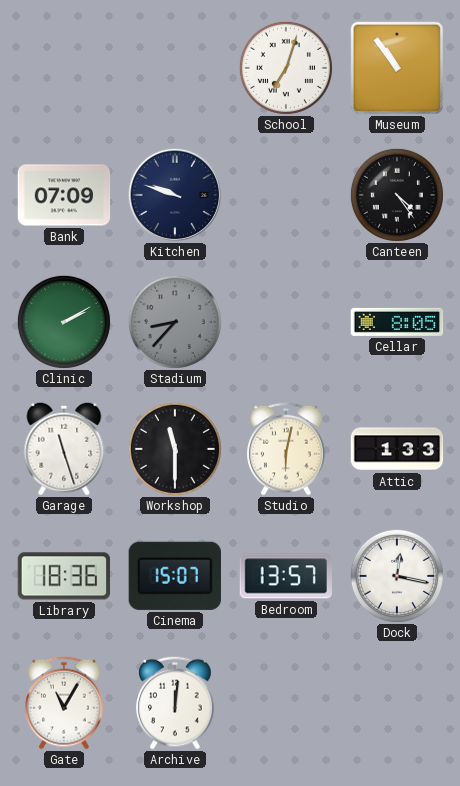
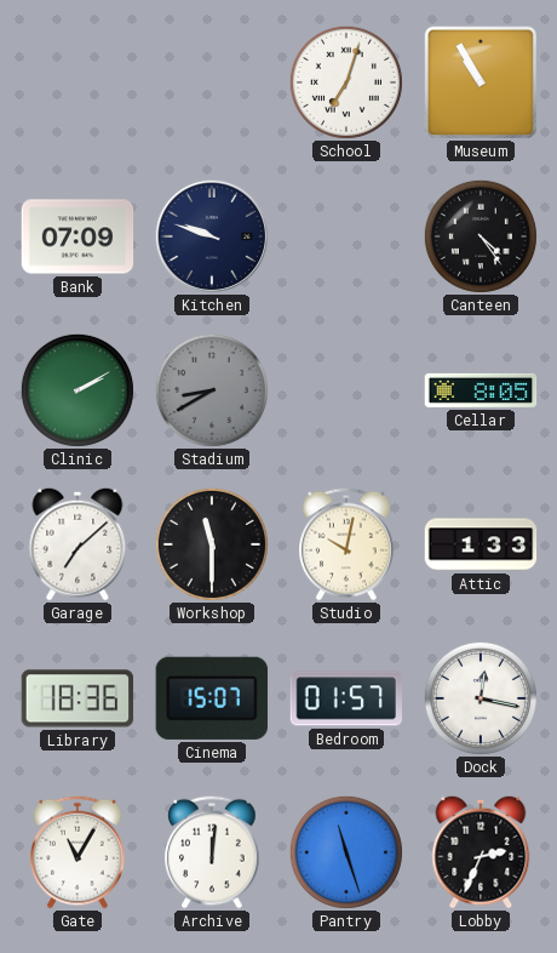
Museum: 10:54 -> 10:55 (480, 81)
Stadium: 8:37 -> 8:40 (212, 390)
Garage: 11:27 -> 7:08 (77, 544)
Studio: 6:02 -> 10:02 (346, 544)
Bedroom: 13:57 -> 01:57 (345, 698)
Pantry: none -> 11:27 (346, 852)
Lobby: none -> 2:34 (481, 852)
